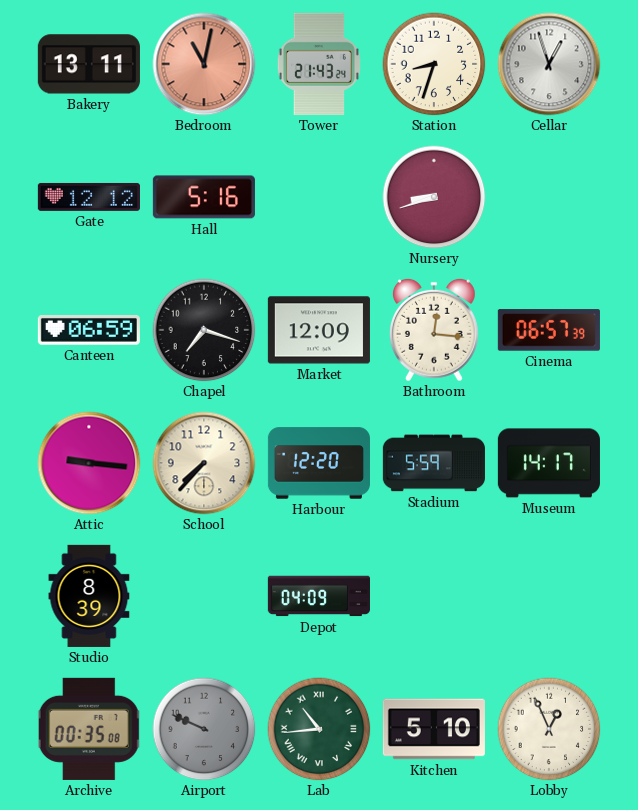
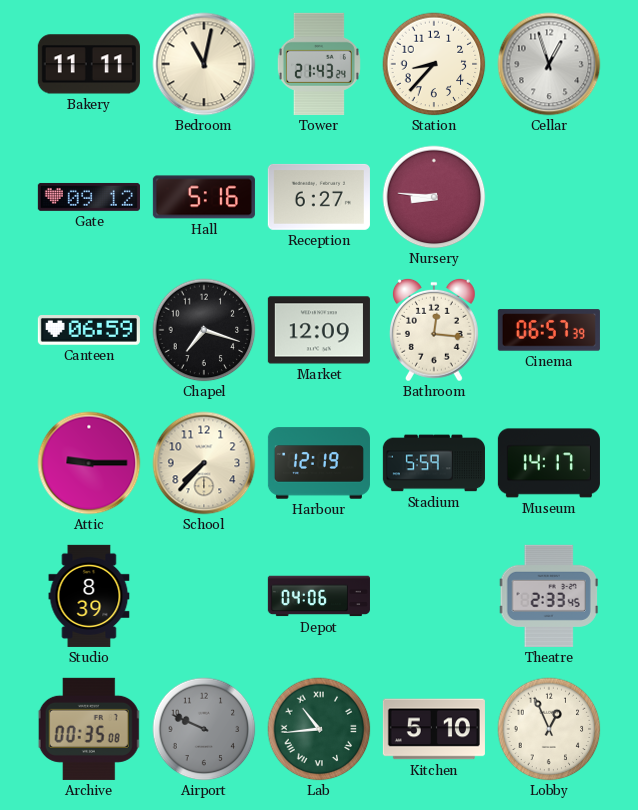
Bakery: 13:11 -> 11:11 (89, 64)
Bedroom dial: salmon -> cream (204, 64)
Station: 8:33 -> 8:37 (434, 64)
Gate: 12:12 -> 09:12 (89, 197)
Reception: none -> 6:27 (319, 197)
Nursery: 8:42 -> 8:46 (434, 197)
Attic: 9:16 -> 9:15 (89, 463)
Harbour: 12:20 -> 12:19 (319, 463)
Depot: 04:09 -> 04:06 (319, 596)
Theatre: none -> 2:33 (549, 596)
